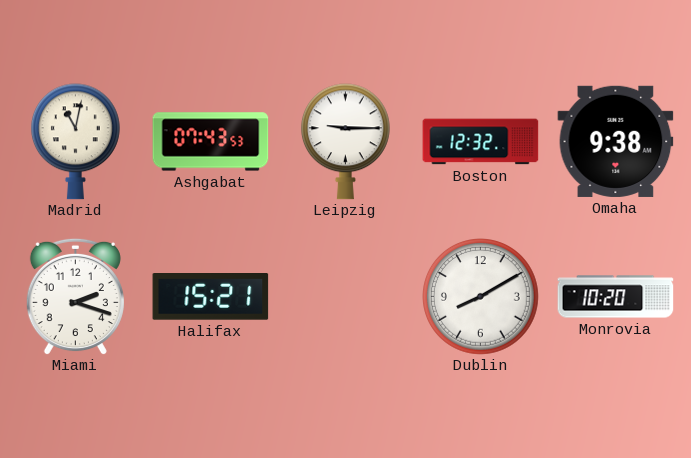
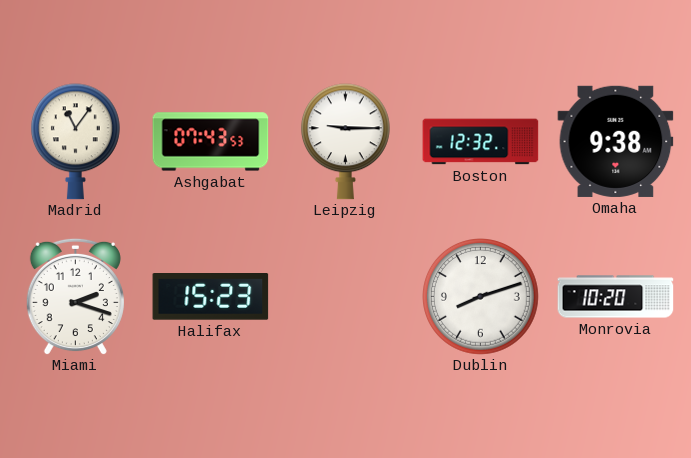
Madrid: 11:02 -> 11:06 (75, 142)
Halifax: 15:21 -> 15:23 (211, 297)
Dublin: 8:10 -> 8:12 (481, 297)
